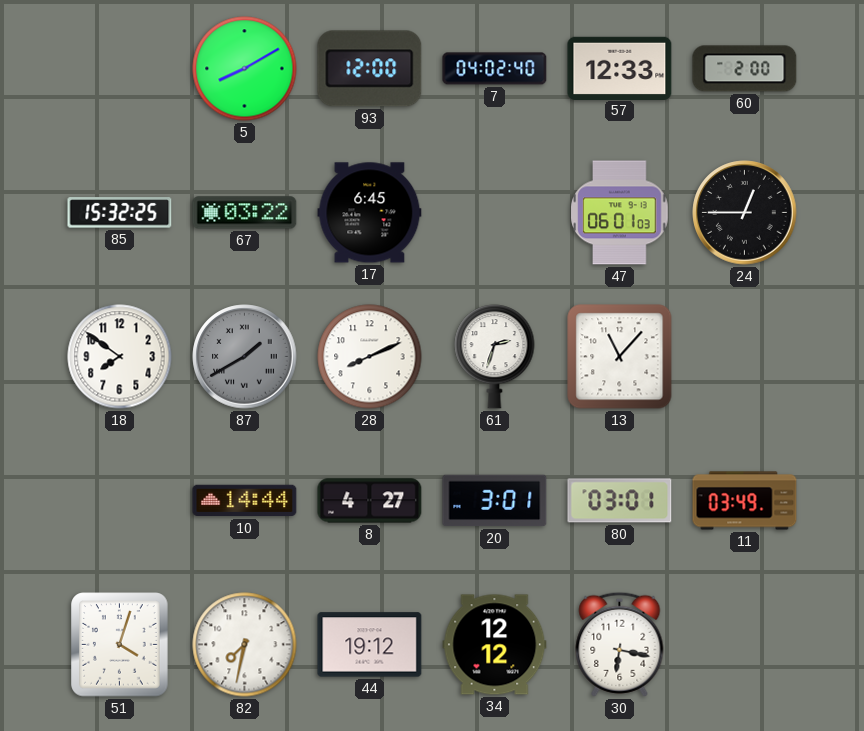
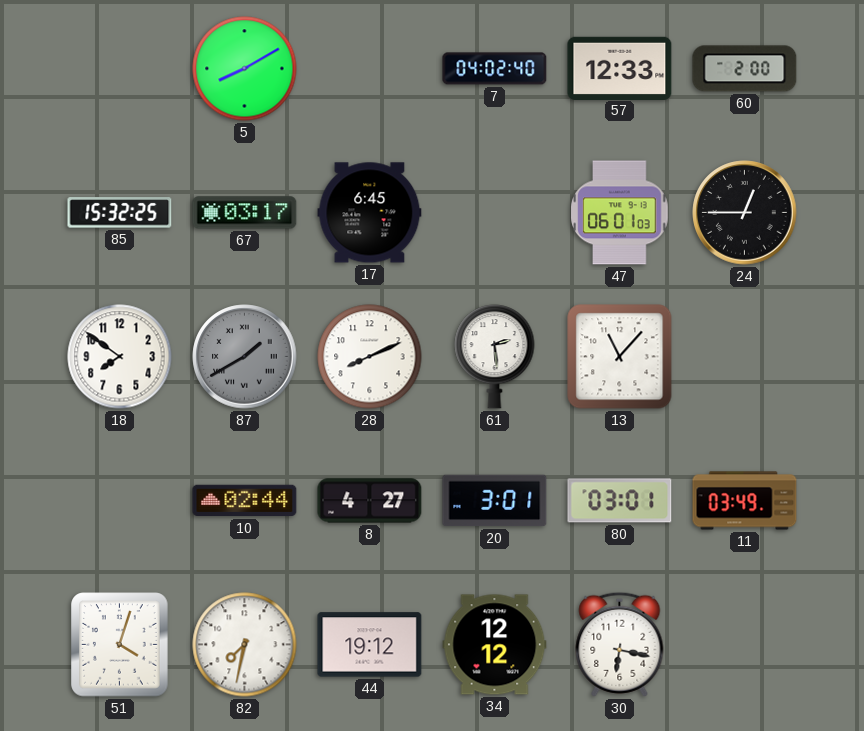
93: 12:00 -> none (370, 69)
67: 03:22 -> 03:17 (245, 213)
61: 2:33 -> 2:29 (495, 357)
10: 14:44 -> 02:44 (245, 501)
